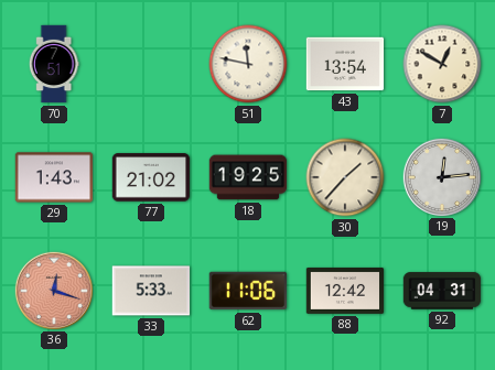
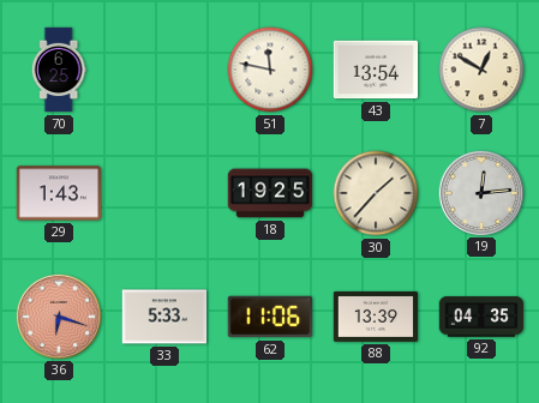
70: 7:51 -> 6:25 (59, 70)
77: 21:02 -> none (151, 177)
36: 12:18 -> 6:18 (58, 315)
88: 12:42 -> 13:39 (376, 317)
92: 04:31 -> 04:35 (481, 317)
